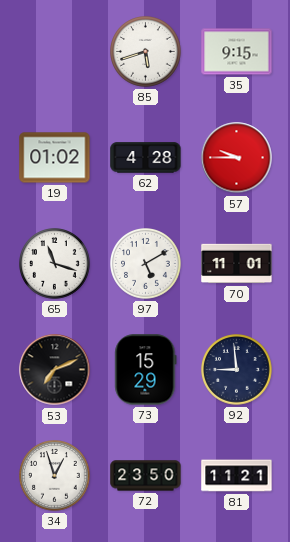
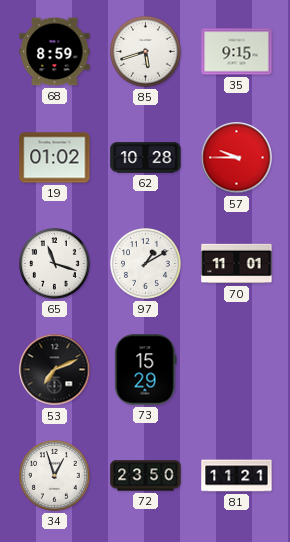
68: none -> 8:59 (55, 52)
62: 4:28 -> 10:28 (146, 158)
97: 5:10 -> 1:10 (146, 264)
92: 8:59 -> none (237, 370)
